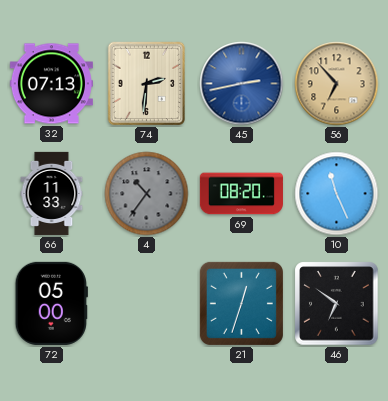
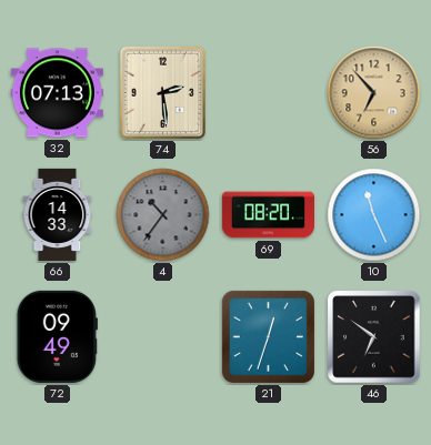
74: 2:31 -> 2:29 (162, 93)
45: 2:43 -> none (242, 84)
66: 11:33 -> 14:33 (58, 214)
72: 05:00 -> 09:49 (57, 336)
